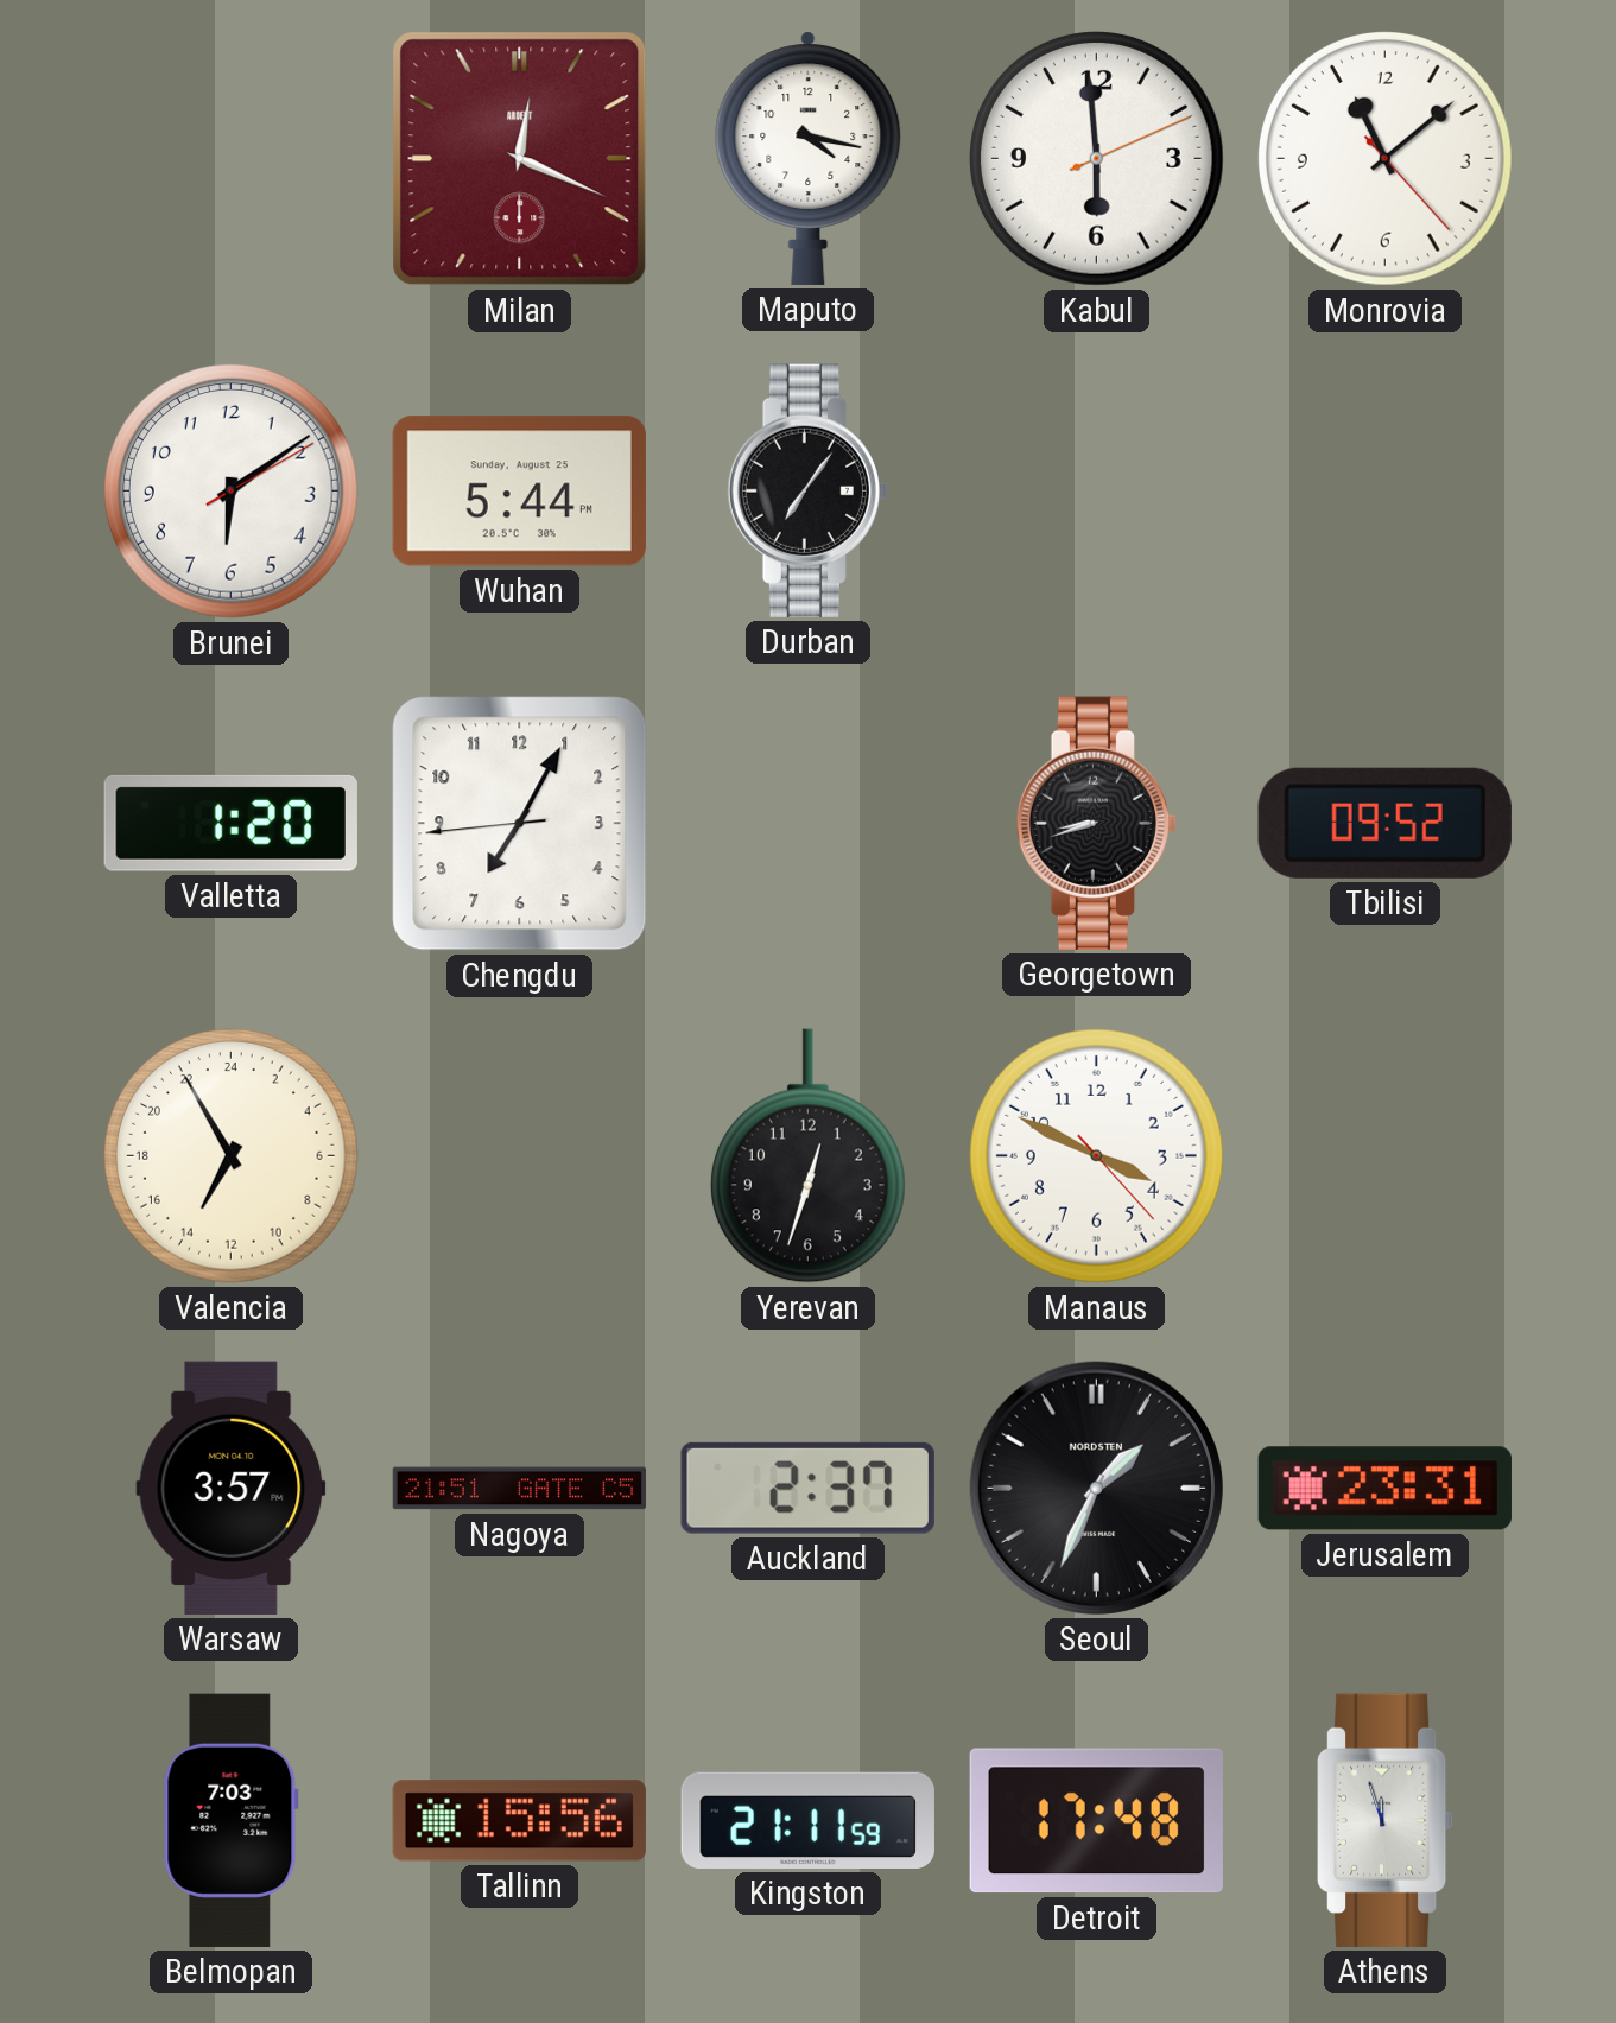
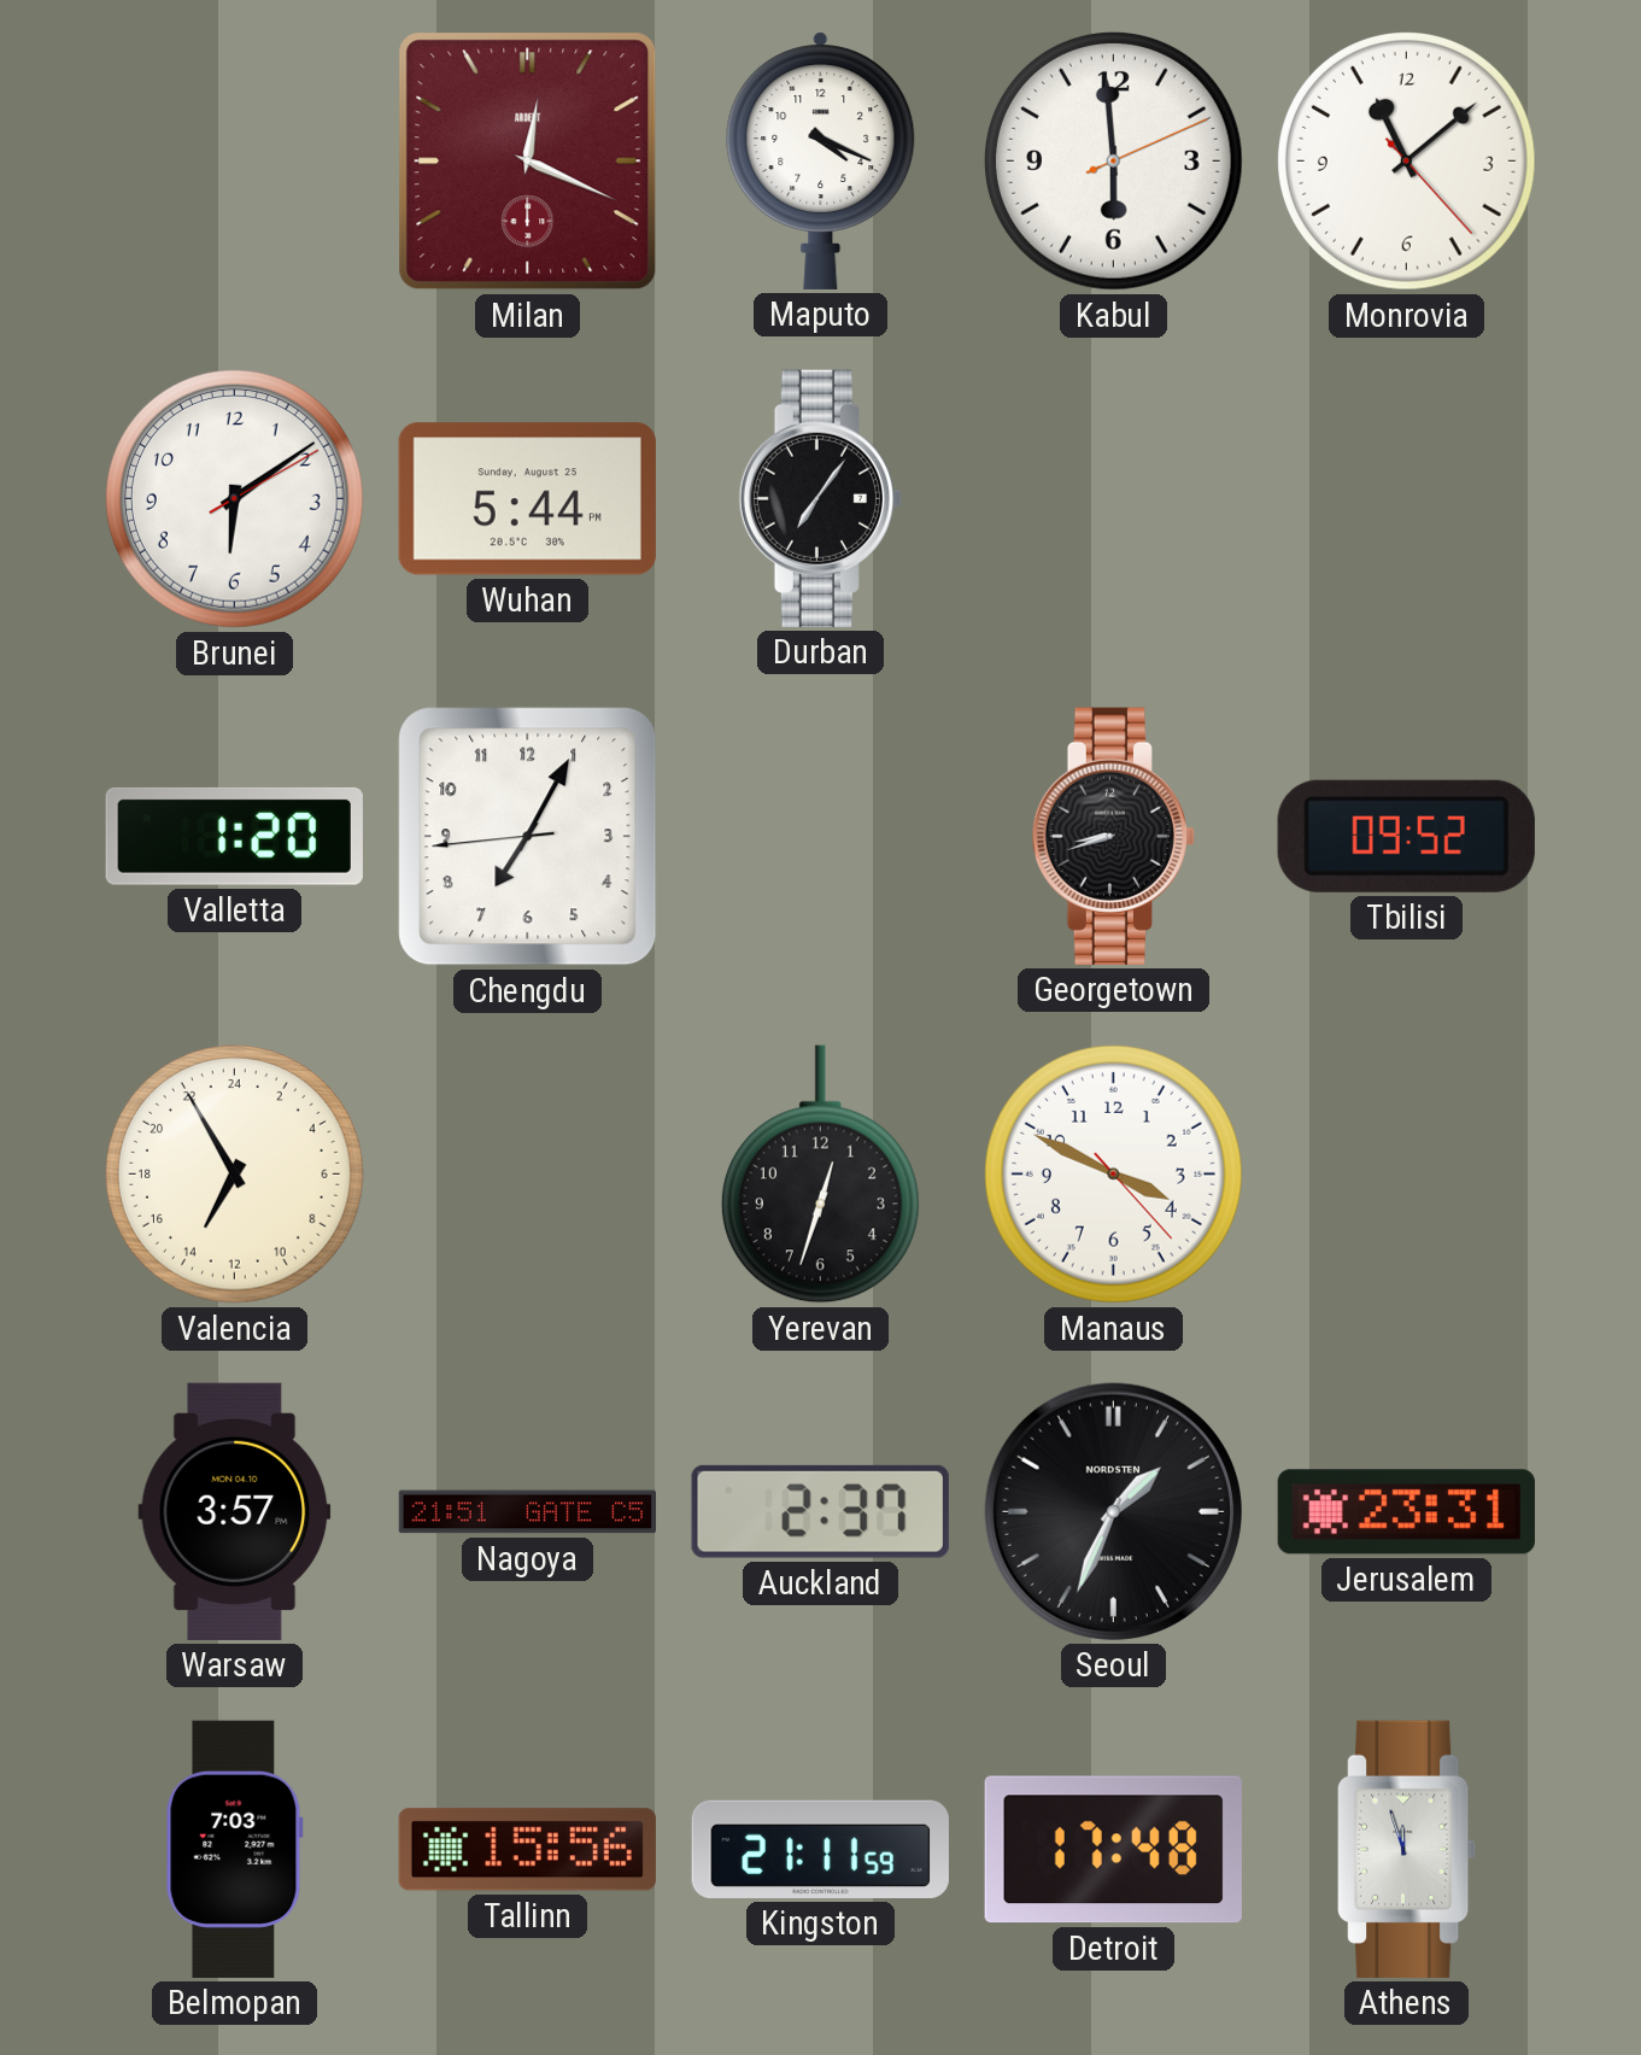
Maputo: 4:17 -> 4:19 (821, 160)
